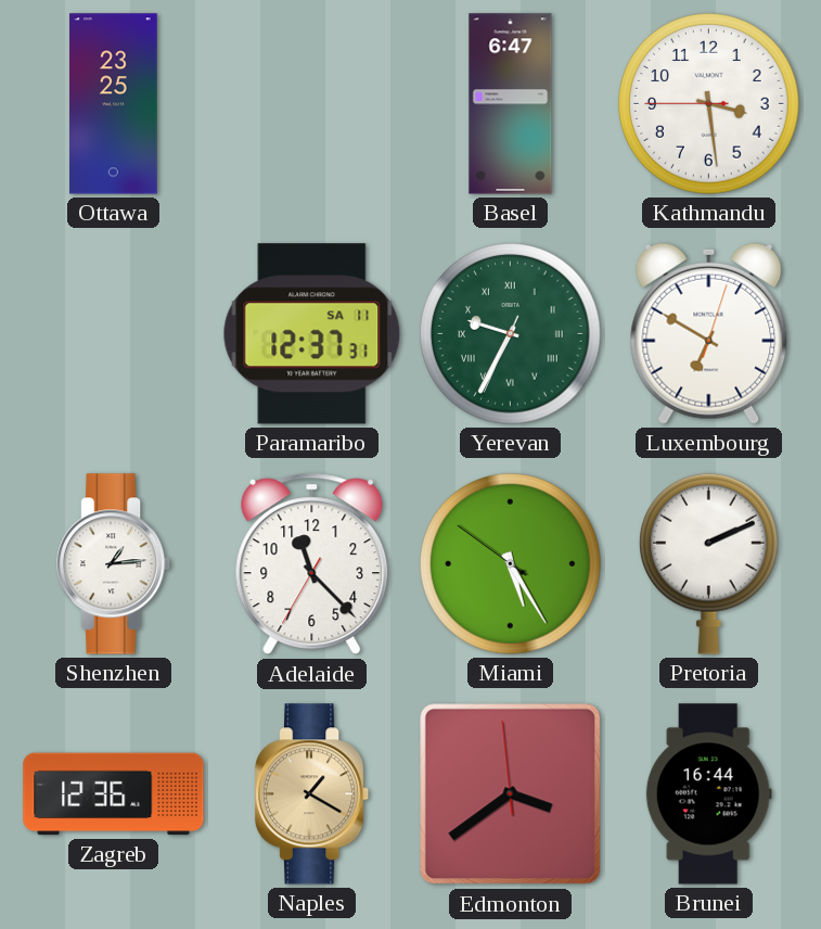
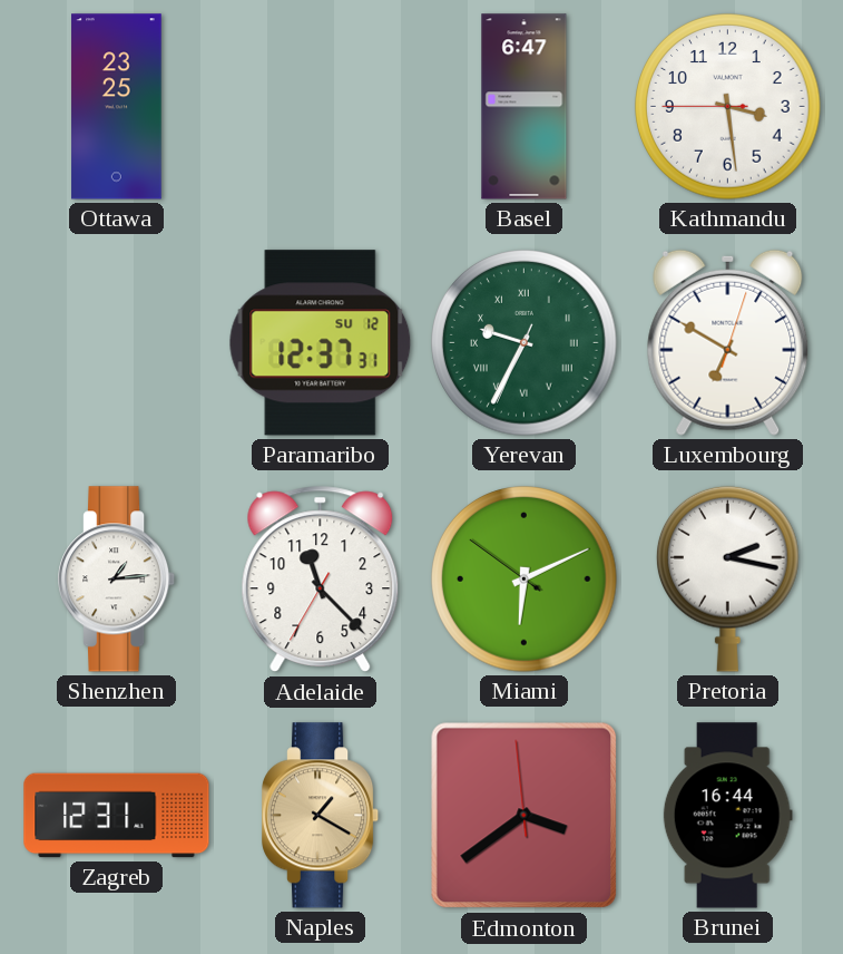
Paramaribo date: SA 11 -> SU 12 (321, 343)
Miami: 5:24 -> 6:10 (525, 580)
Pretoria: 2:11 -> 2:17 (728, 578)
Zagreb: 12:36 -> 12:31 (117, 816)
